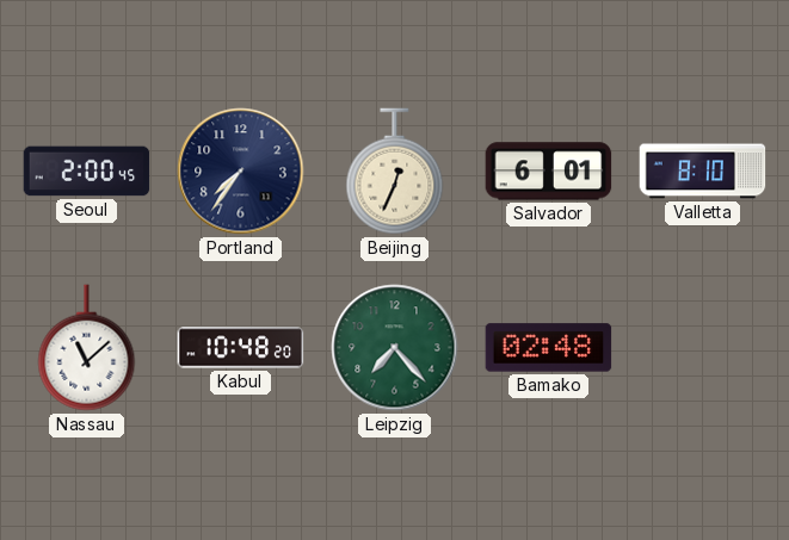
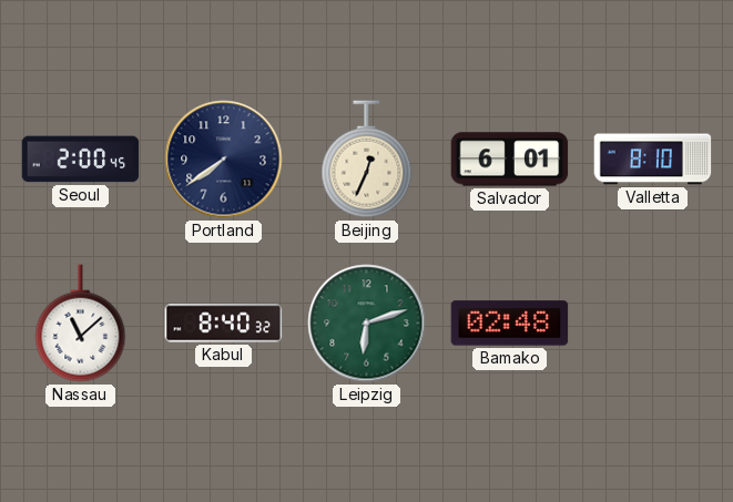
Portland: 7:36 -> 7:39 (224, 160)
Kabul: 10:48 -> 8:40 (224, 324)
Leipzig: 7:23 -> 6:12 (367, 324)
